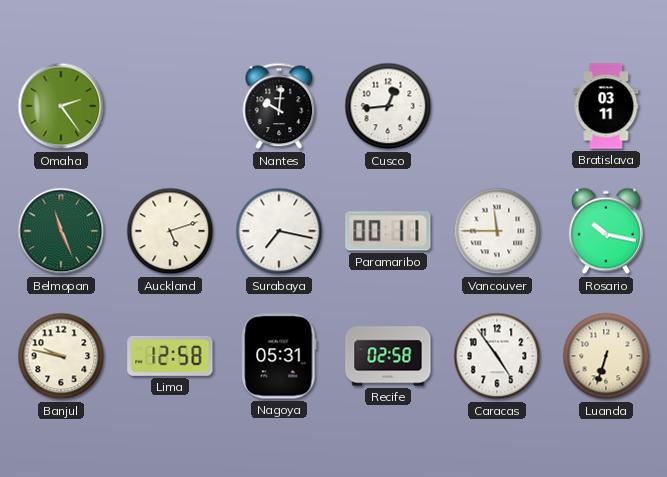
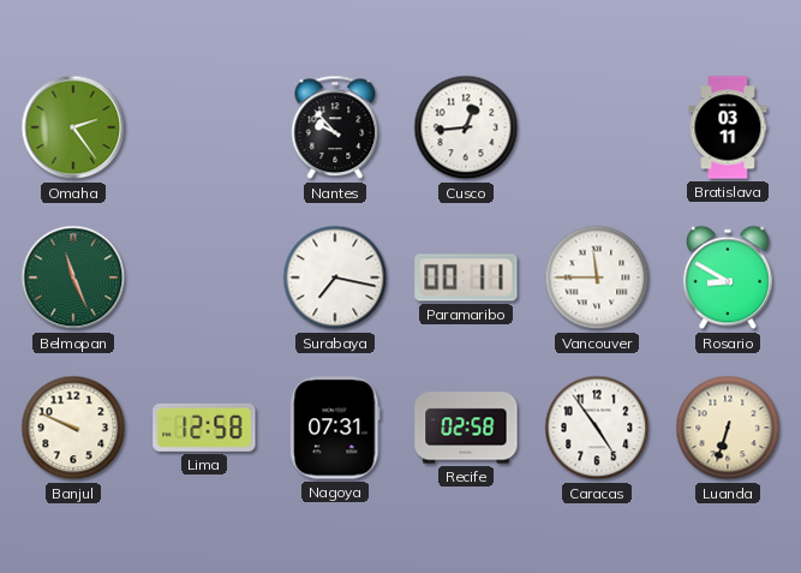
Nantes: 10:01 -> 9:53 (335, 127)
Auckland: 5:12 -> none (170, 231)
Rosario: 10:17 -> 8:50 (728, 277)
Banjul: 9:47 -> 9:49 (73, 428)
Nagoya: 05:31 -> 07:31 (335, 428)
